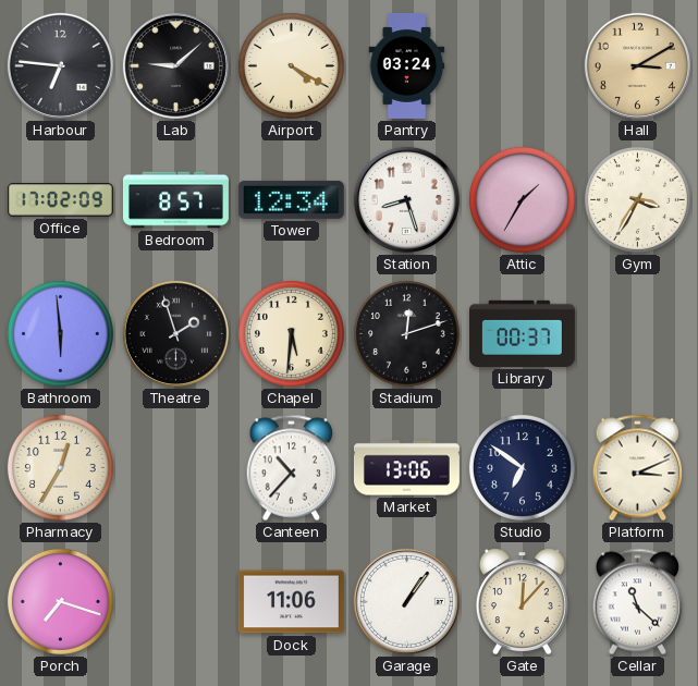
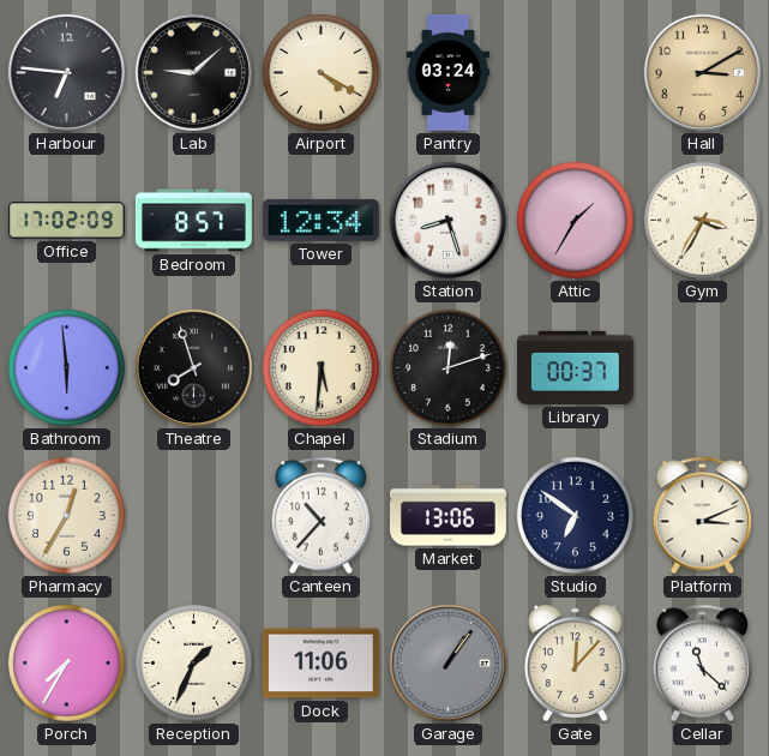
Theatre: 1:57 -> 7:57 (193, 367)
Porch: 7:18 -> 7:35 (66, 662)
Reception: none -> 1:34 (193, 662)
Garage dial: white -> grey (447, 662)
